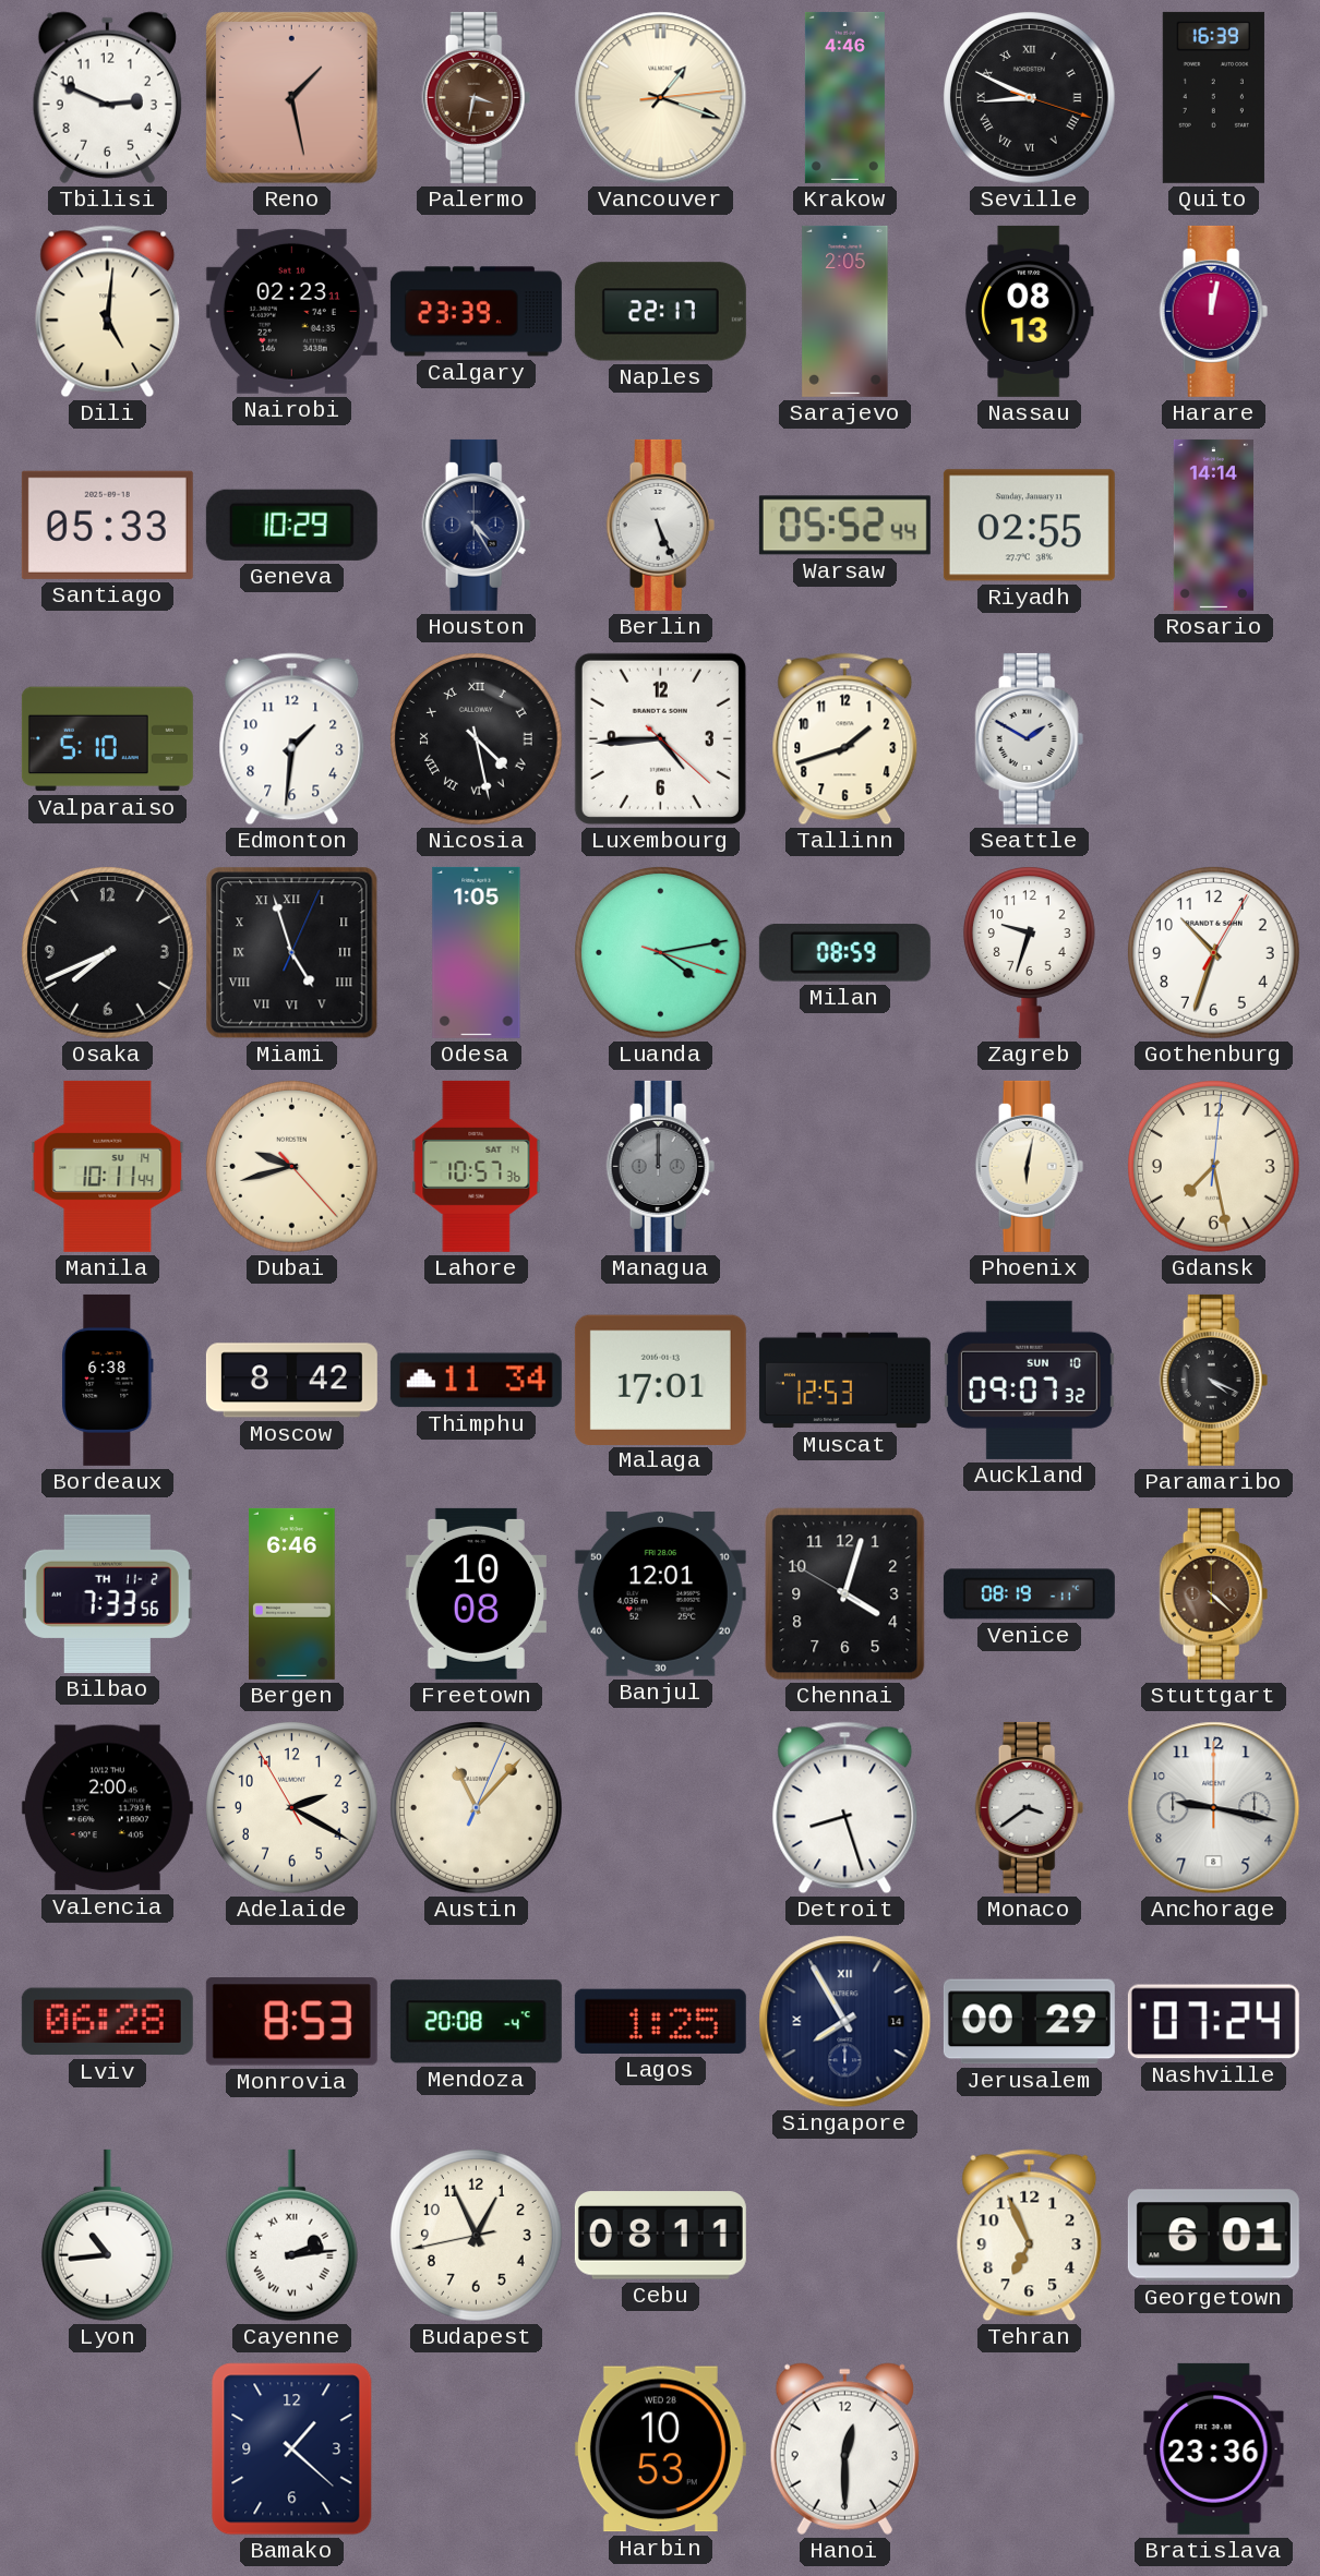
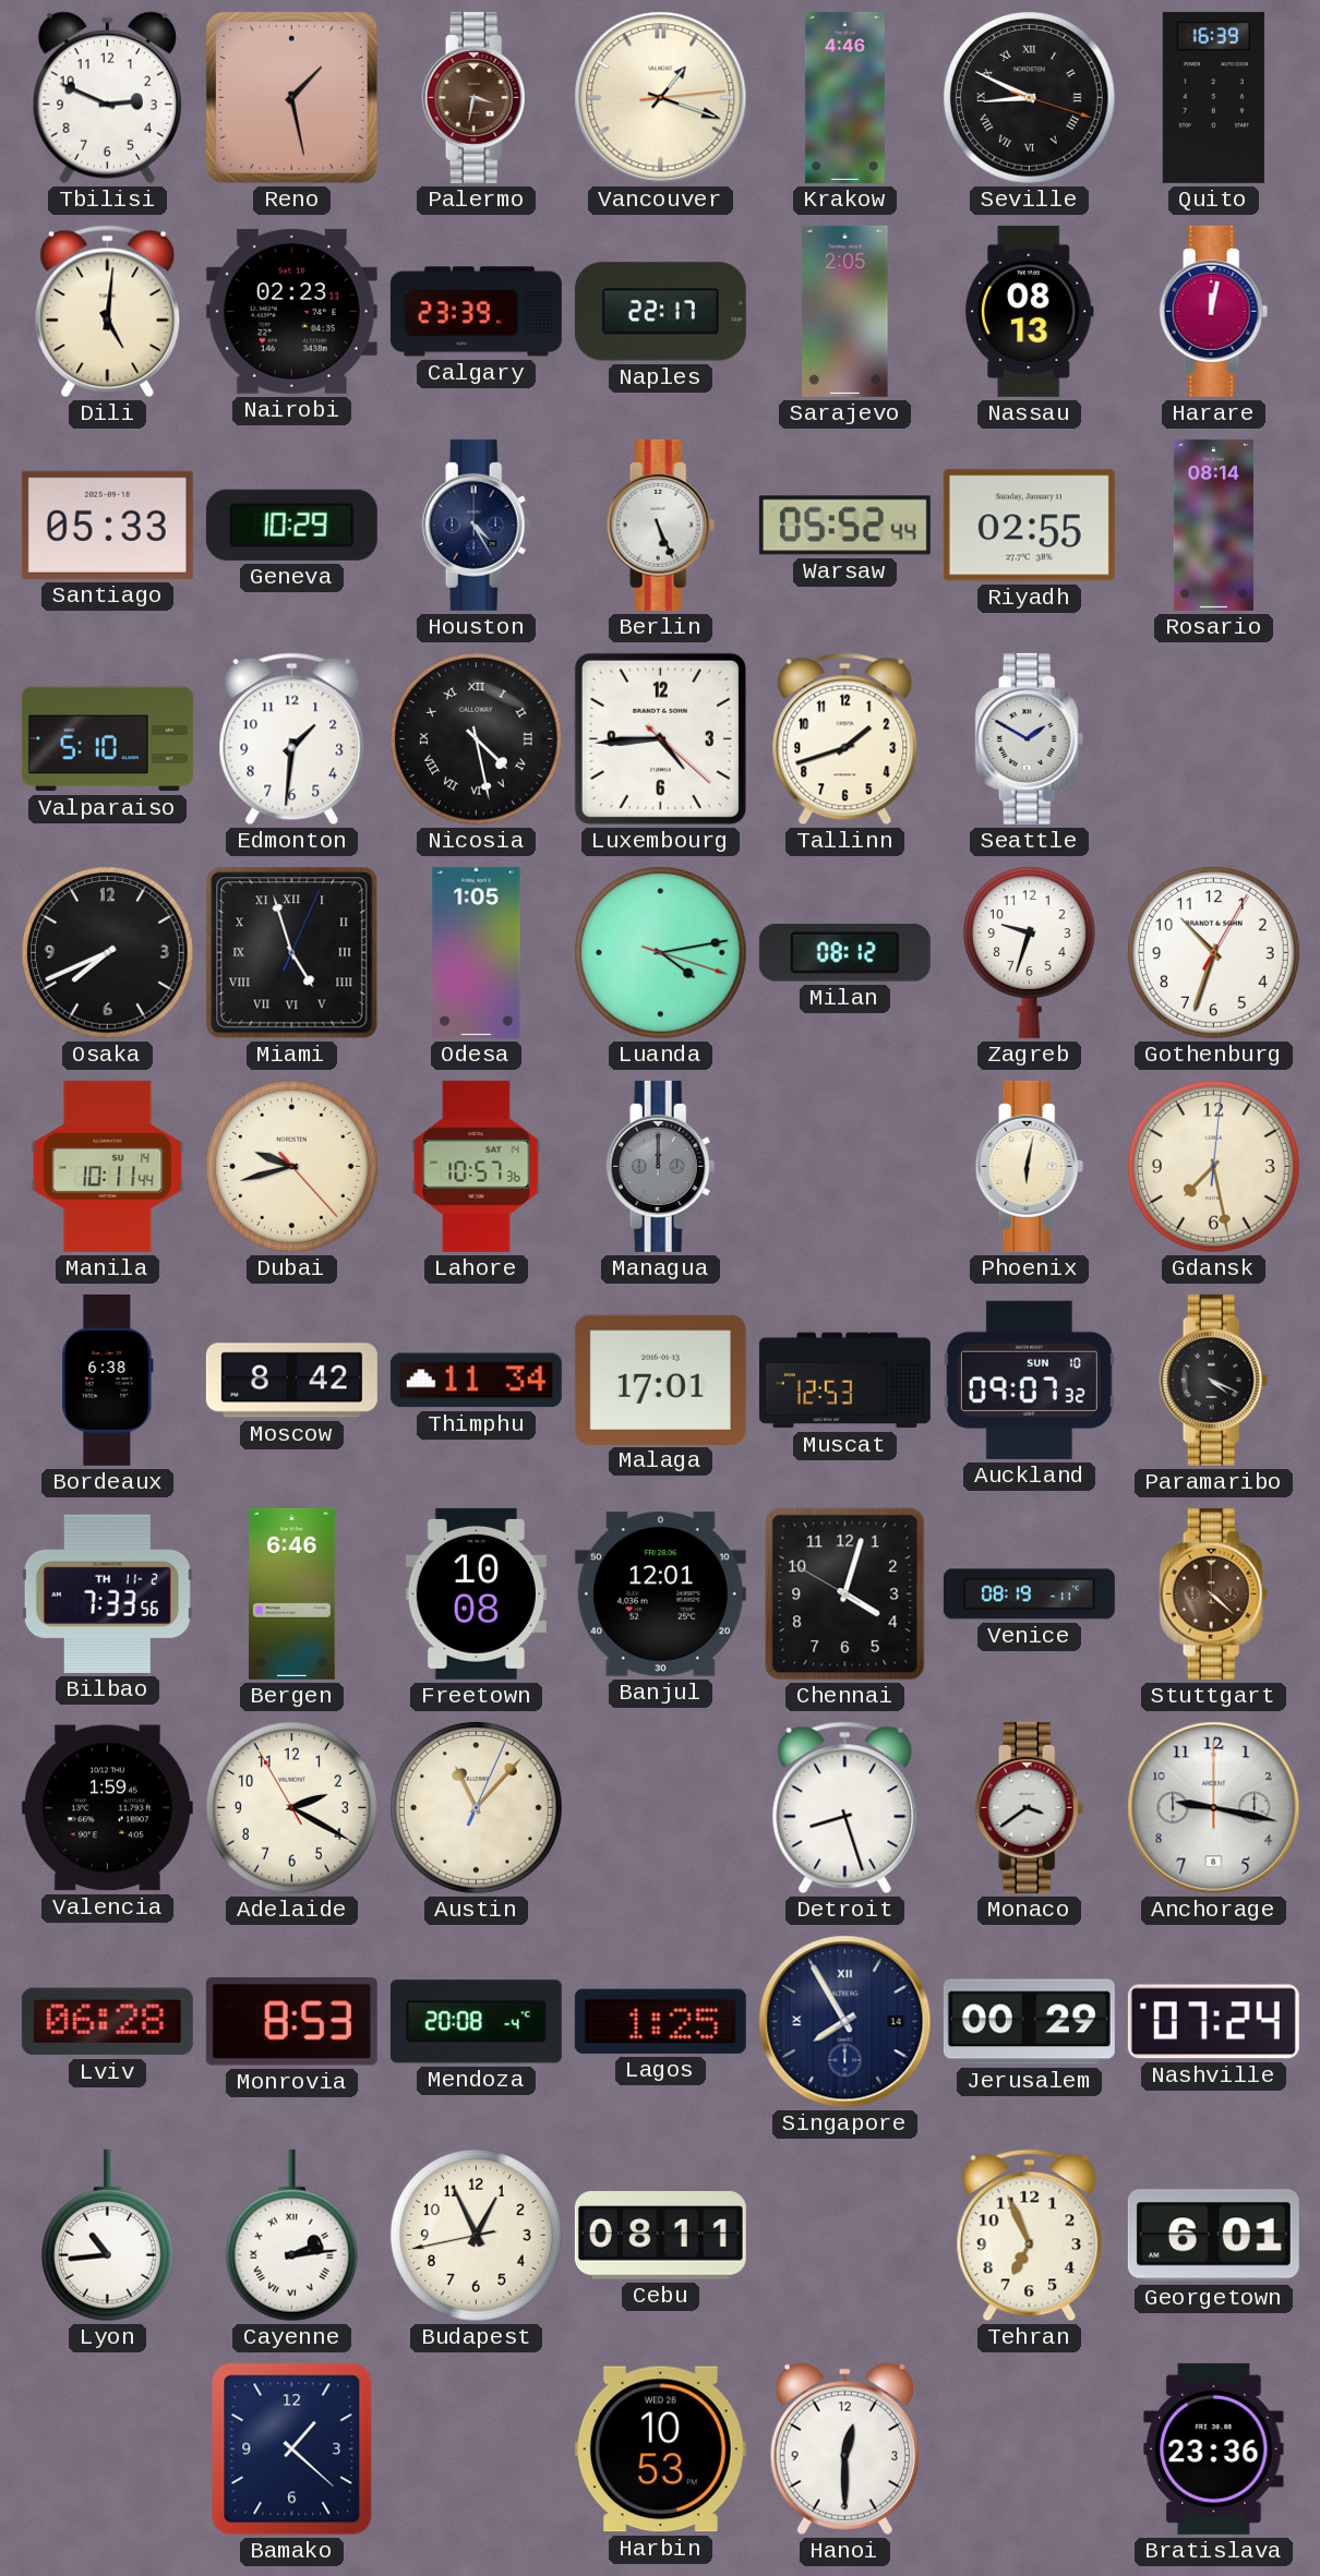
Rosario: 14:14 -> 08:14 (1213, 525)
Milan: 08:59 -> 08:12 (844, 953)
Valencia: 2:00 -> 1:59 (107, 1808)
